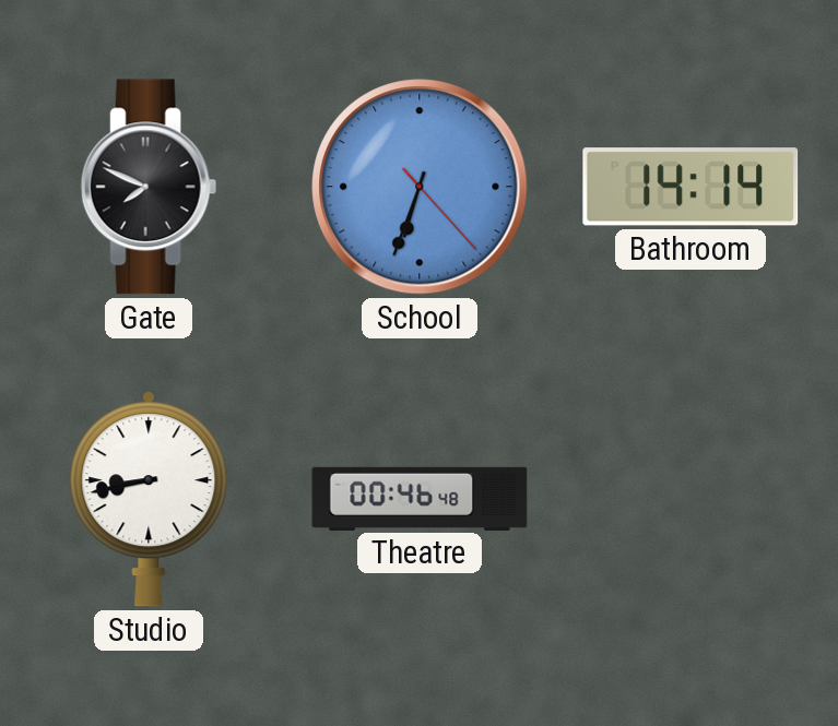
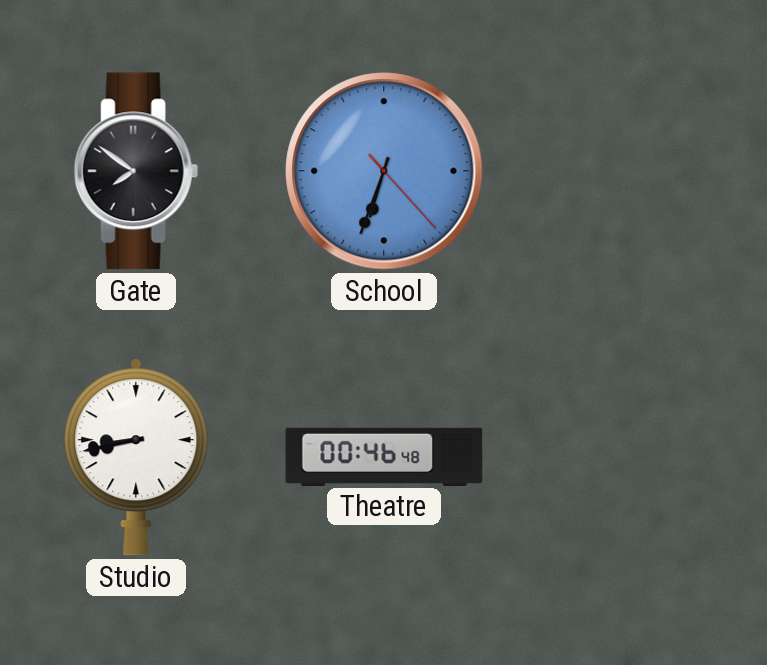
Gate: 7:49 -> 7:51 (136, 171)
Bathroom: 14:14 -> none (691, 187)
